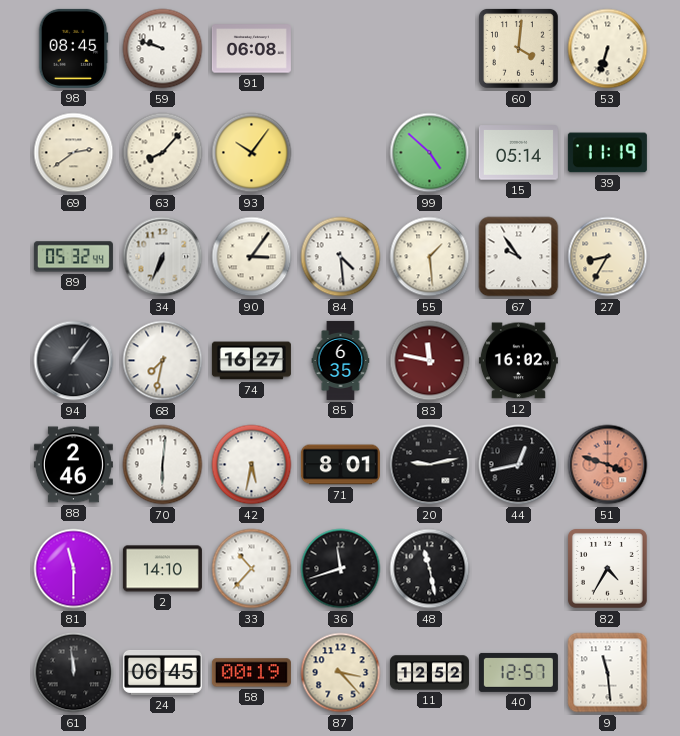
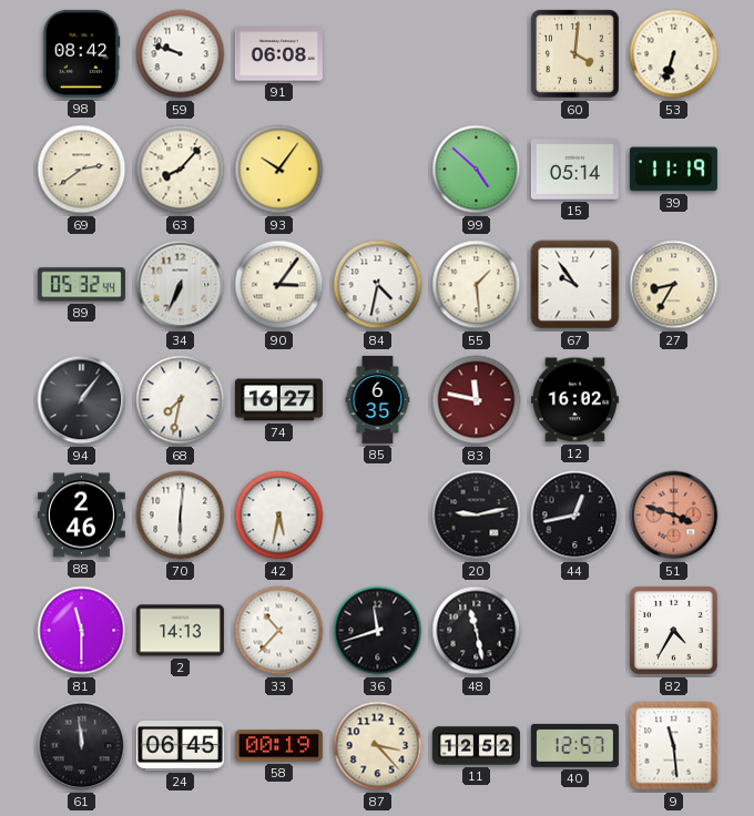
98: 08:45 -> 08:42 (81, 53)
84: 4:29 -> 4:32 (378, 285)
71: 8:01 -> none (340, 465)
2: 14:10 -> 14:13 (180, 631)
